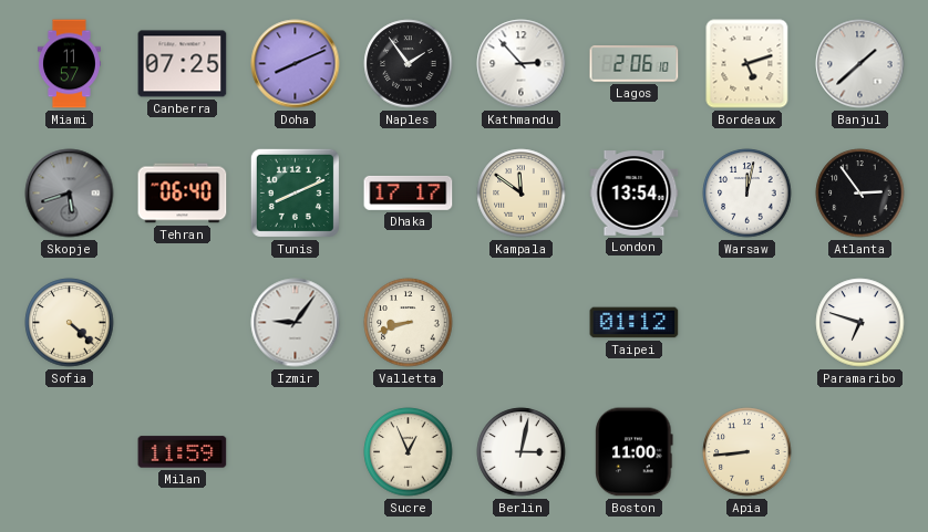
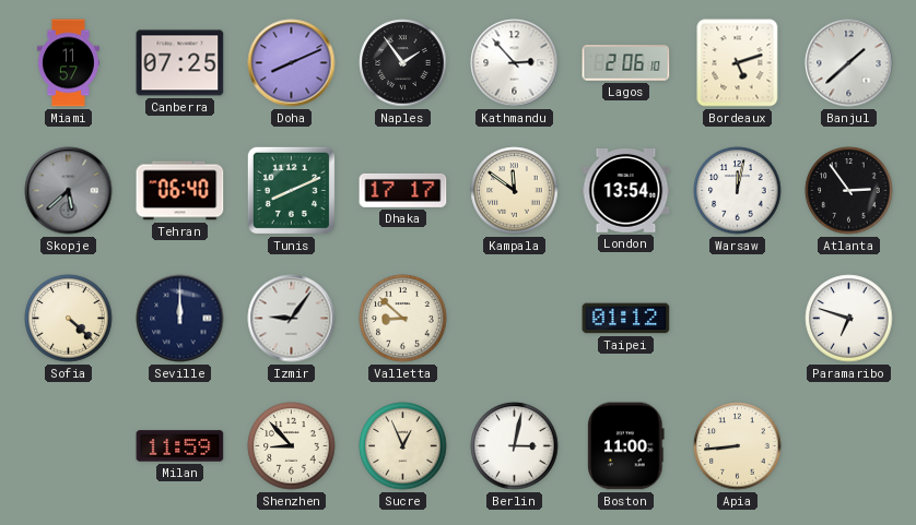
Skopje: 5:42 -> 5:38 (69, 191)
Seville: none -> 12:00 (180, 319)
Valletta: 8:42 -> 8:52 (403, 319)
Shenzhen: none -> 8:53 (292, 446)
